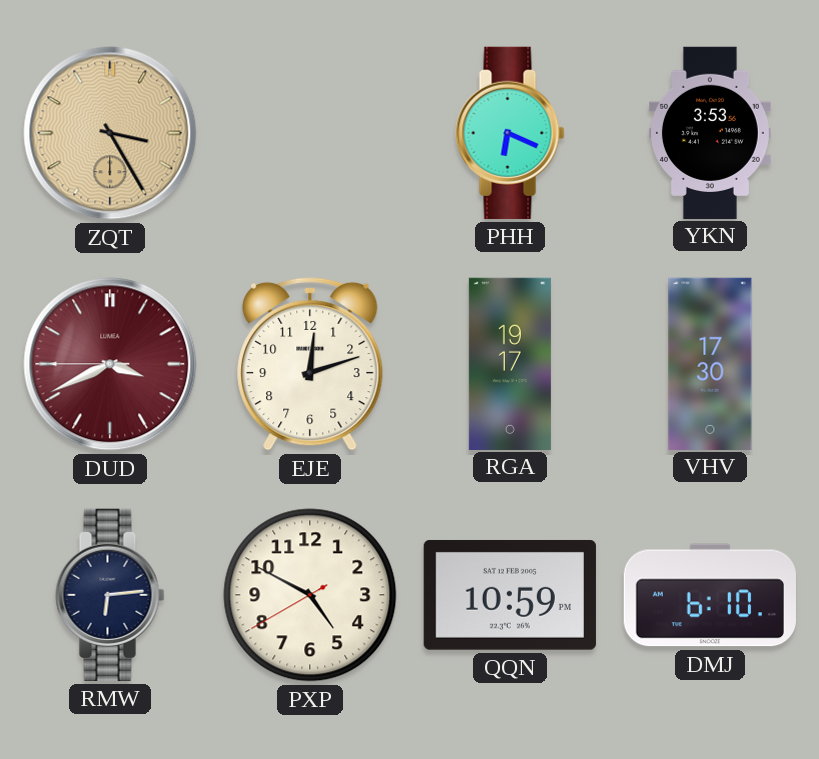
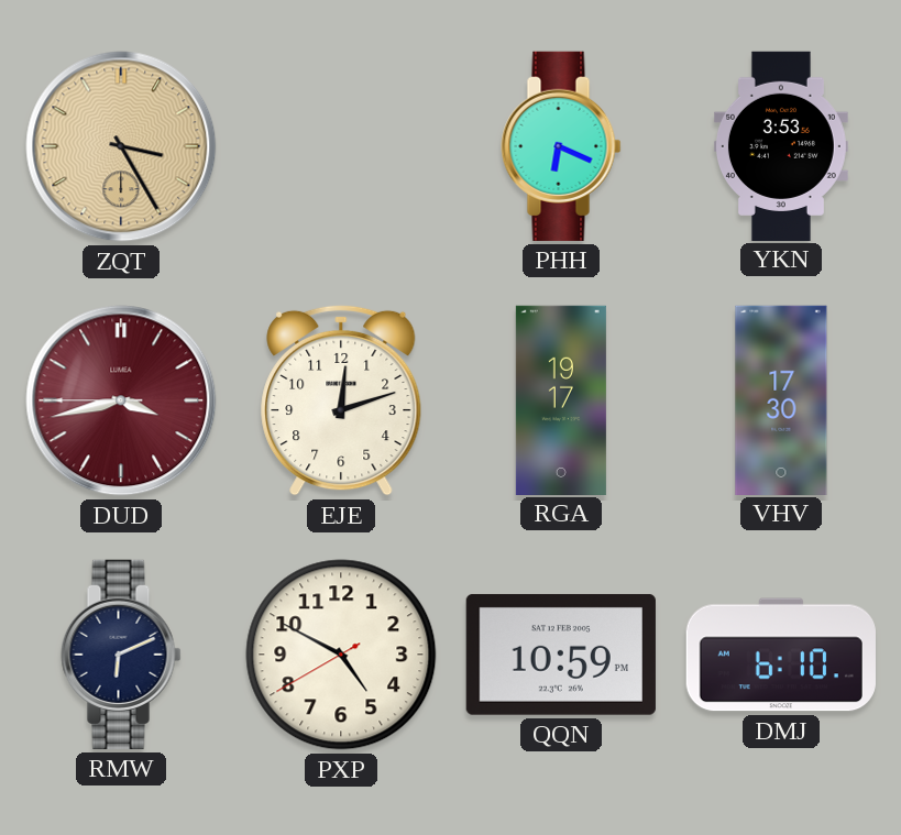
DUD: 3:40 -> 3:42 (121, 400)
RMW: 6:14 -> 6:11 (121, 655)
